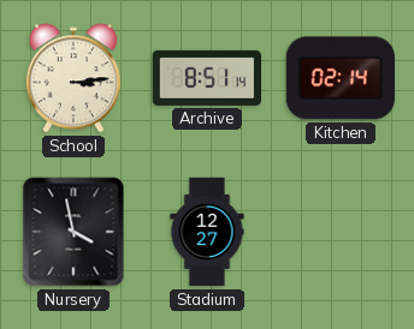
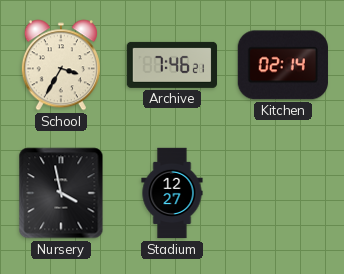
School: 3:14 -> 3:35 (61, 65)
Archive: 8:51 -> 7:46 (172, 65)
